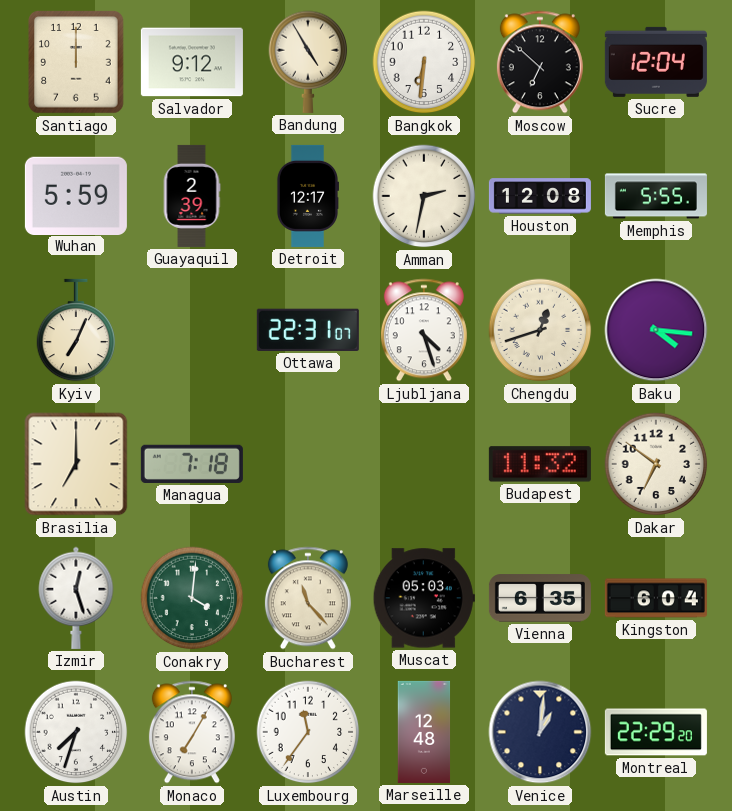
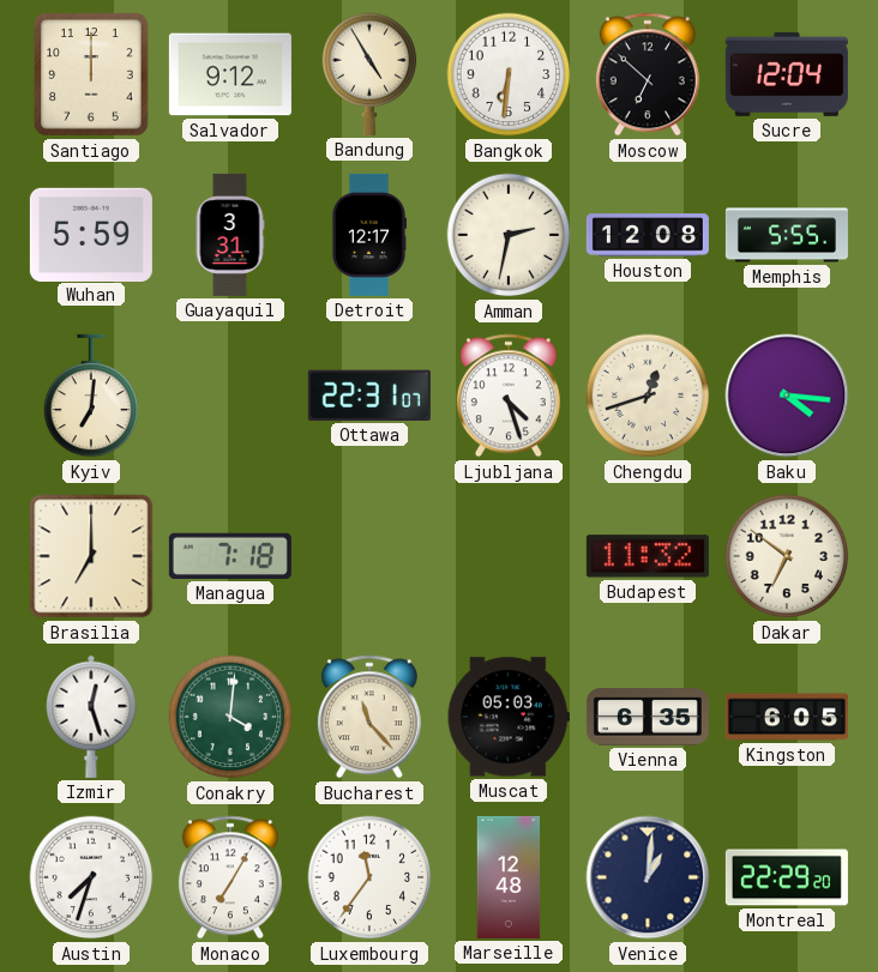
Guayaquil: 2:39 -> 3:31 (230, 235)
Kyiv: 7:04 -> 7:01 (91, 396)
Kingston: 6:04 -> 6:05 (787, 717)
